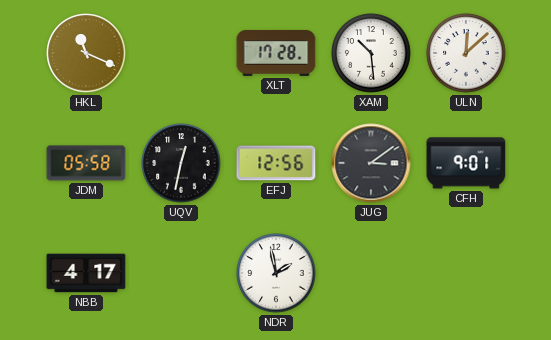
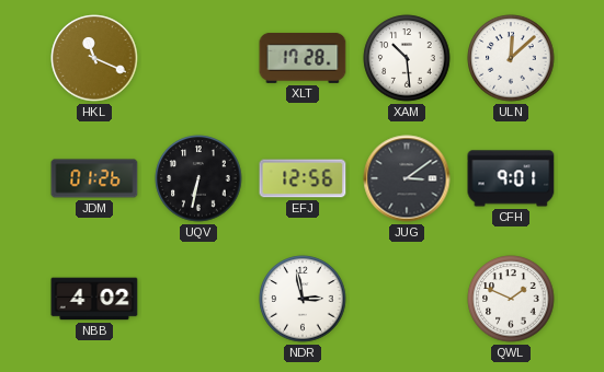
JDM: 05:58 -> 01:26 (94, 178)
UQV: 12:32 -> 6:32 (198, 178)
NBB: 4:17 -> 4:02 (94, 299)
NDR: 1:58 -> 2:58 (303, 299)
QWL: none -> 1:49 (511, 299)
